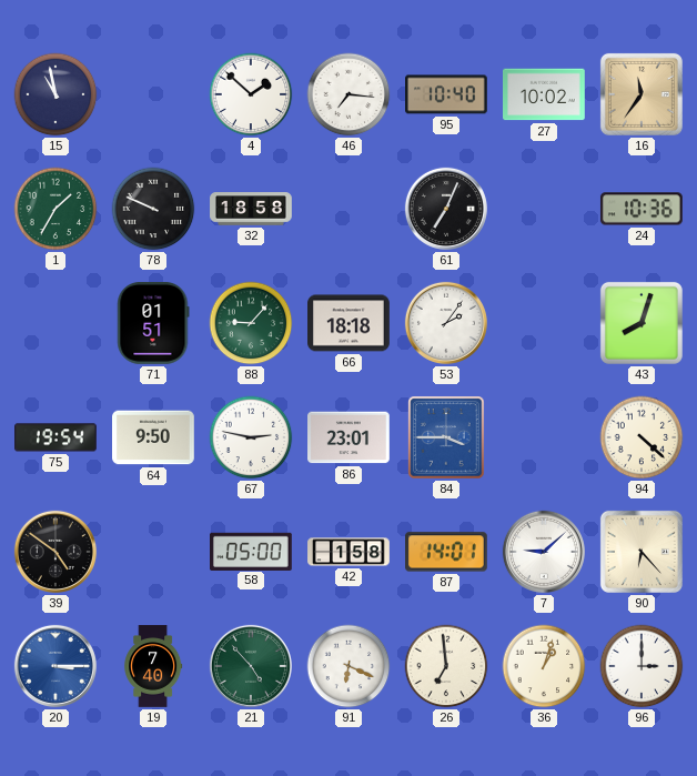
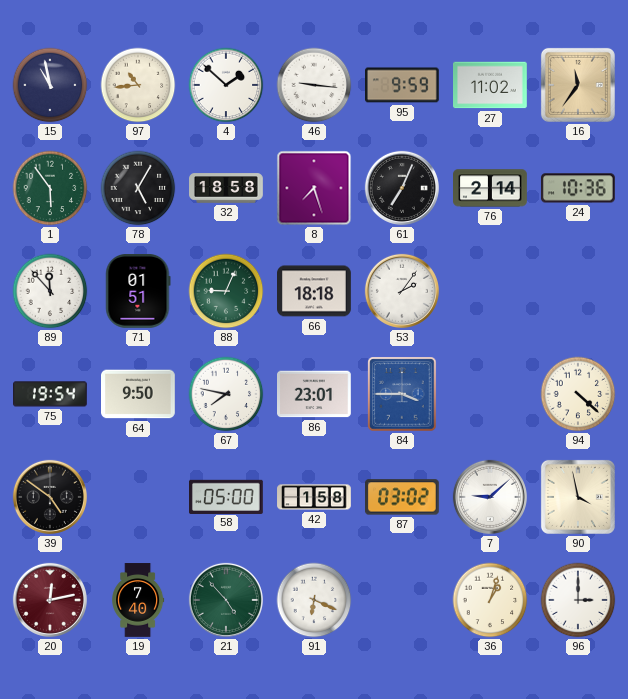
97: none -> 10:44 (138, 85)
46: 7:16 -> 9:16 (314, 85)
95: 10:40 -> 9:59 (403, 85)
27: 10:02 -> 11:02 (491, 85)
1: 1:35 -> 5:54 (50, 188)
78: 9:49 -> 5:05 (138, 188)
8: none -> 7:27 (314, 188)
76: none -> 2:14 (491, 188)
89: none -> 11:53 (50, 291)
88: 9:07 -> 9:04 (226, 291)
43: 8:03 -> none (642, 323)
67: 2:47 -> 7:47 (226, 394)
87: 14:01 -> 03:02 (403, 497)
90: 6:23 -> 3:58 (578, 497)
20: 3:15 -> 12:13 (50, 600)
20 dial: blue -> burgundy (50, 600)
26: 6:59 -> none (446, 666)
